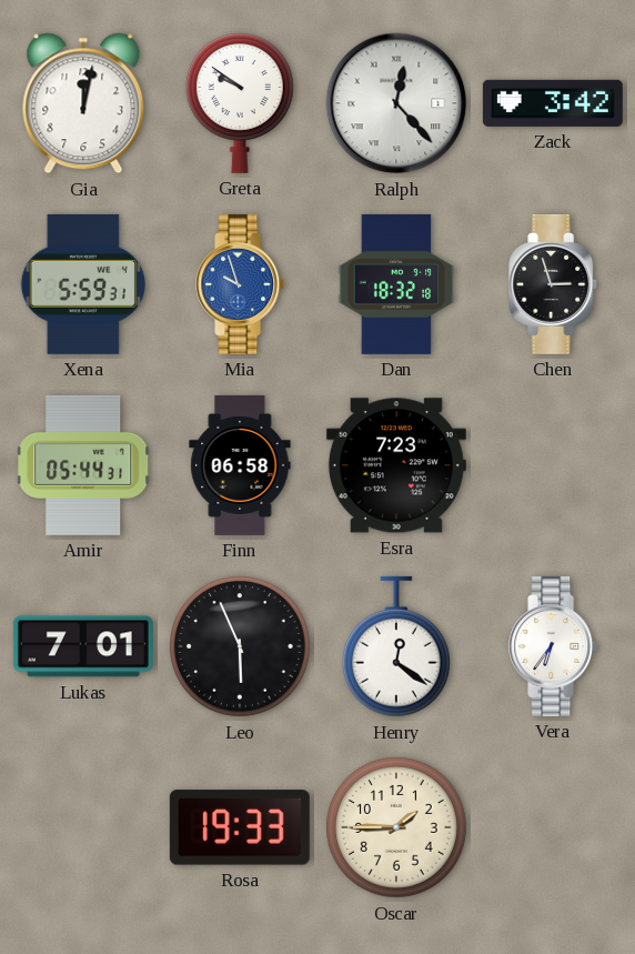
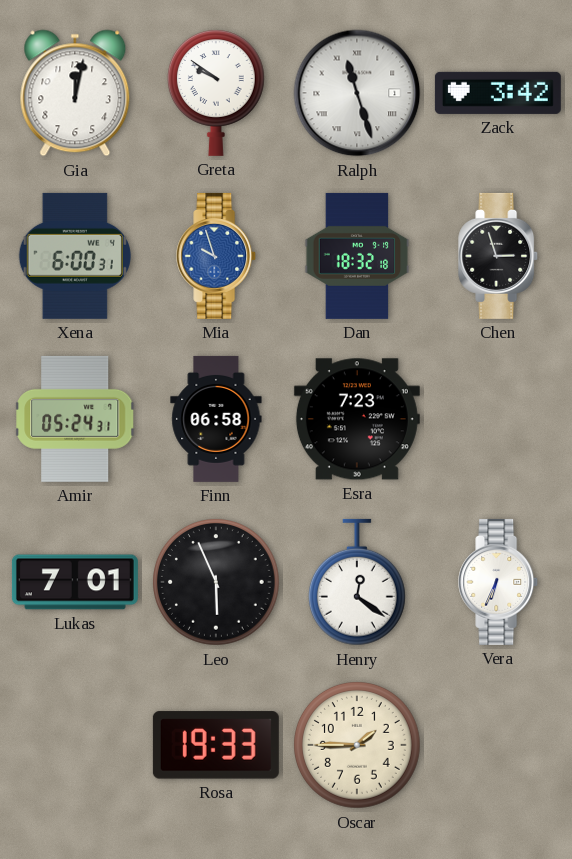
Ralph: 12:23 -> 11:27 (357, 93)
Xena: 5:59 -> 6:00 (75, 256)
Amir: 05:44 -> 05:24 (76, 419)
Vera: 6:36 -> 6:34 (499, 582)
